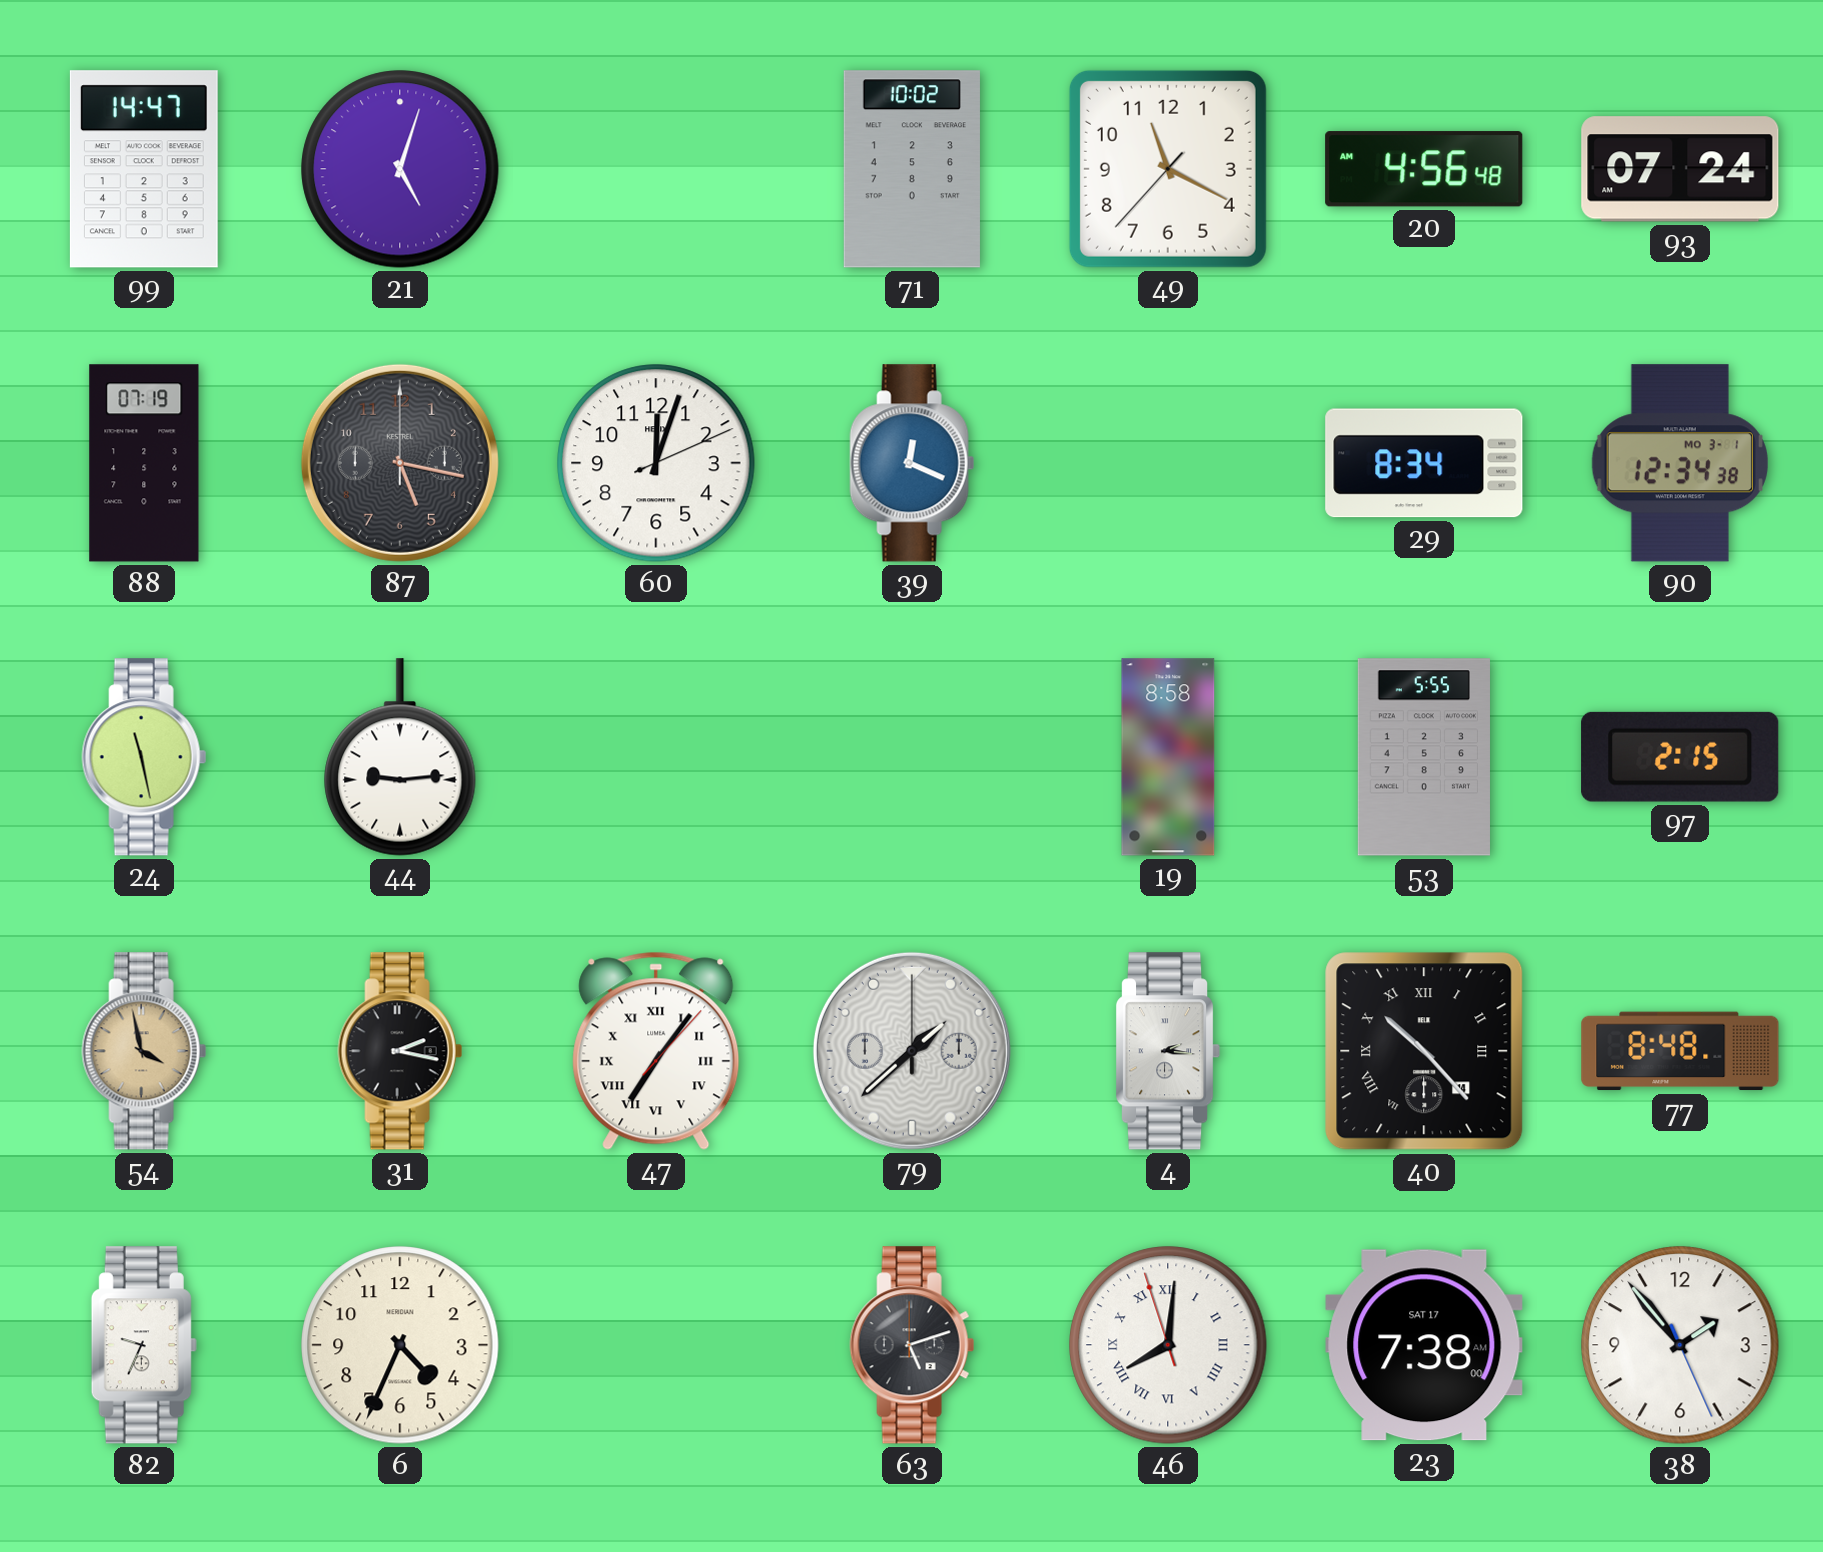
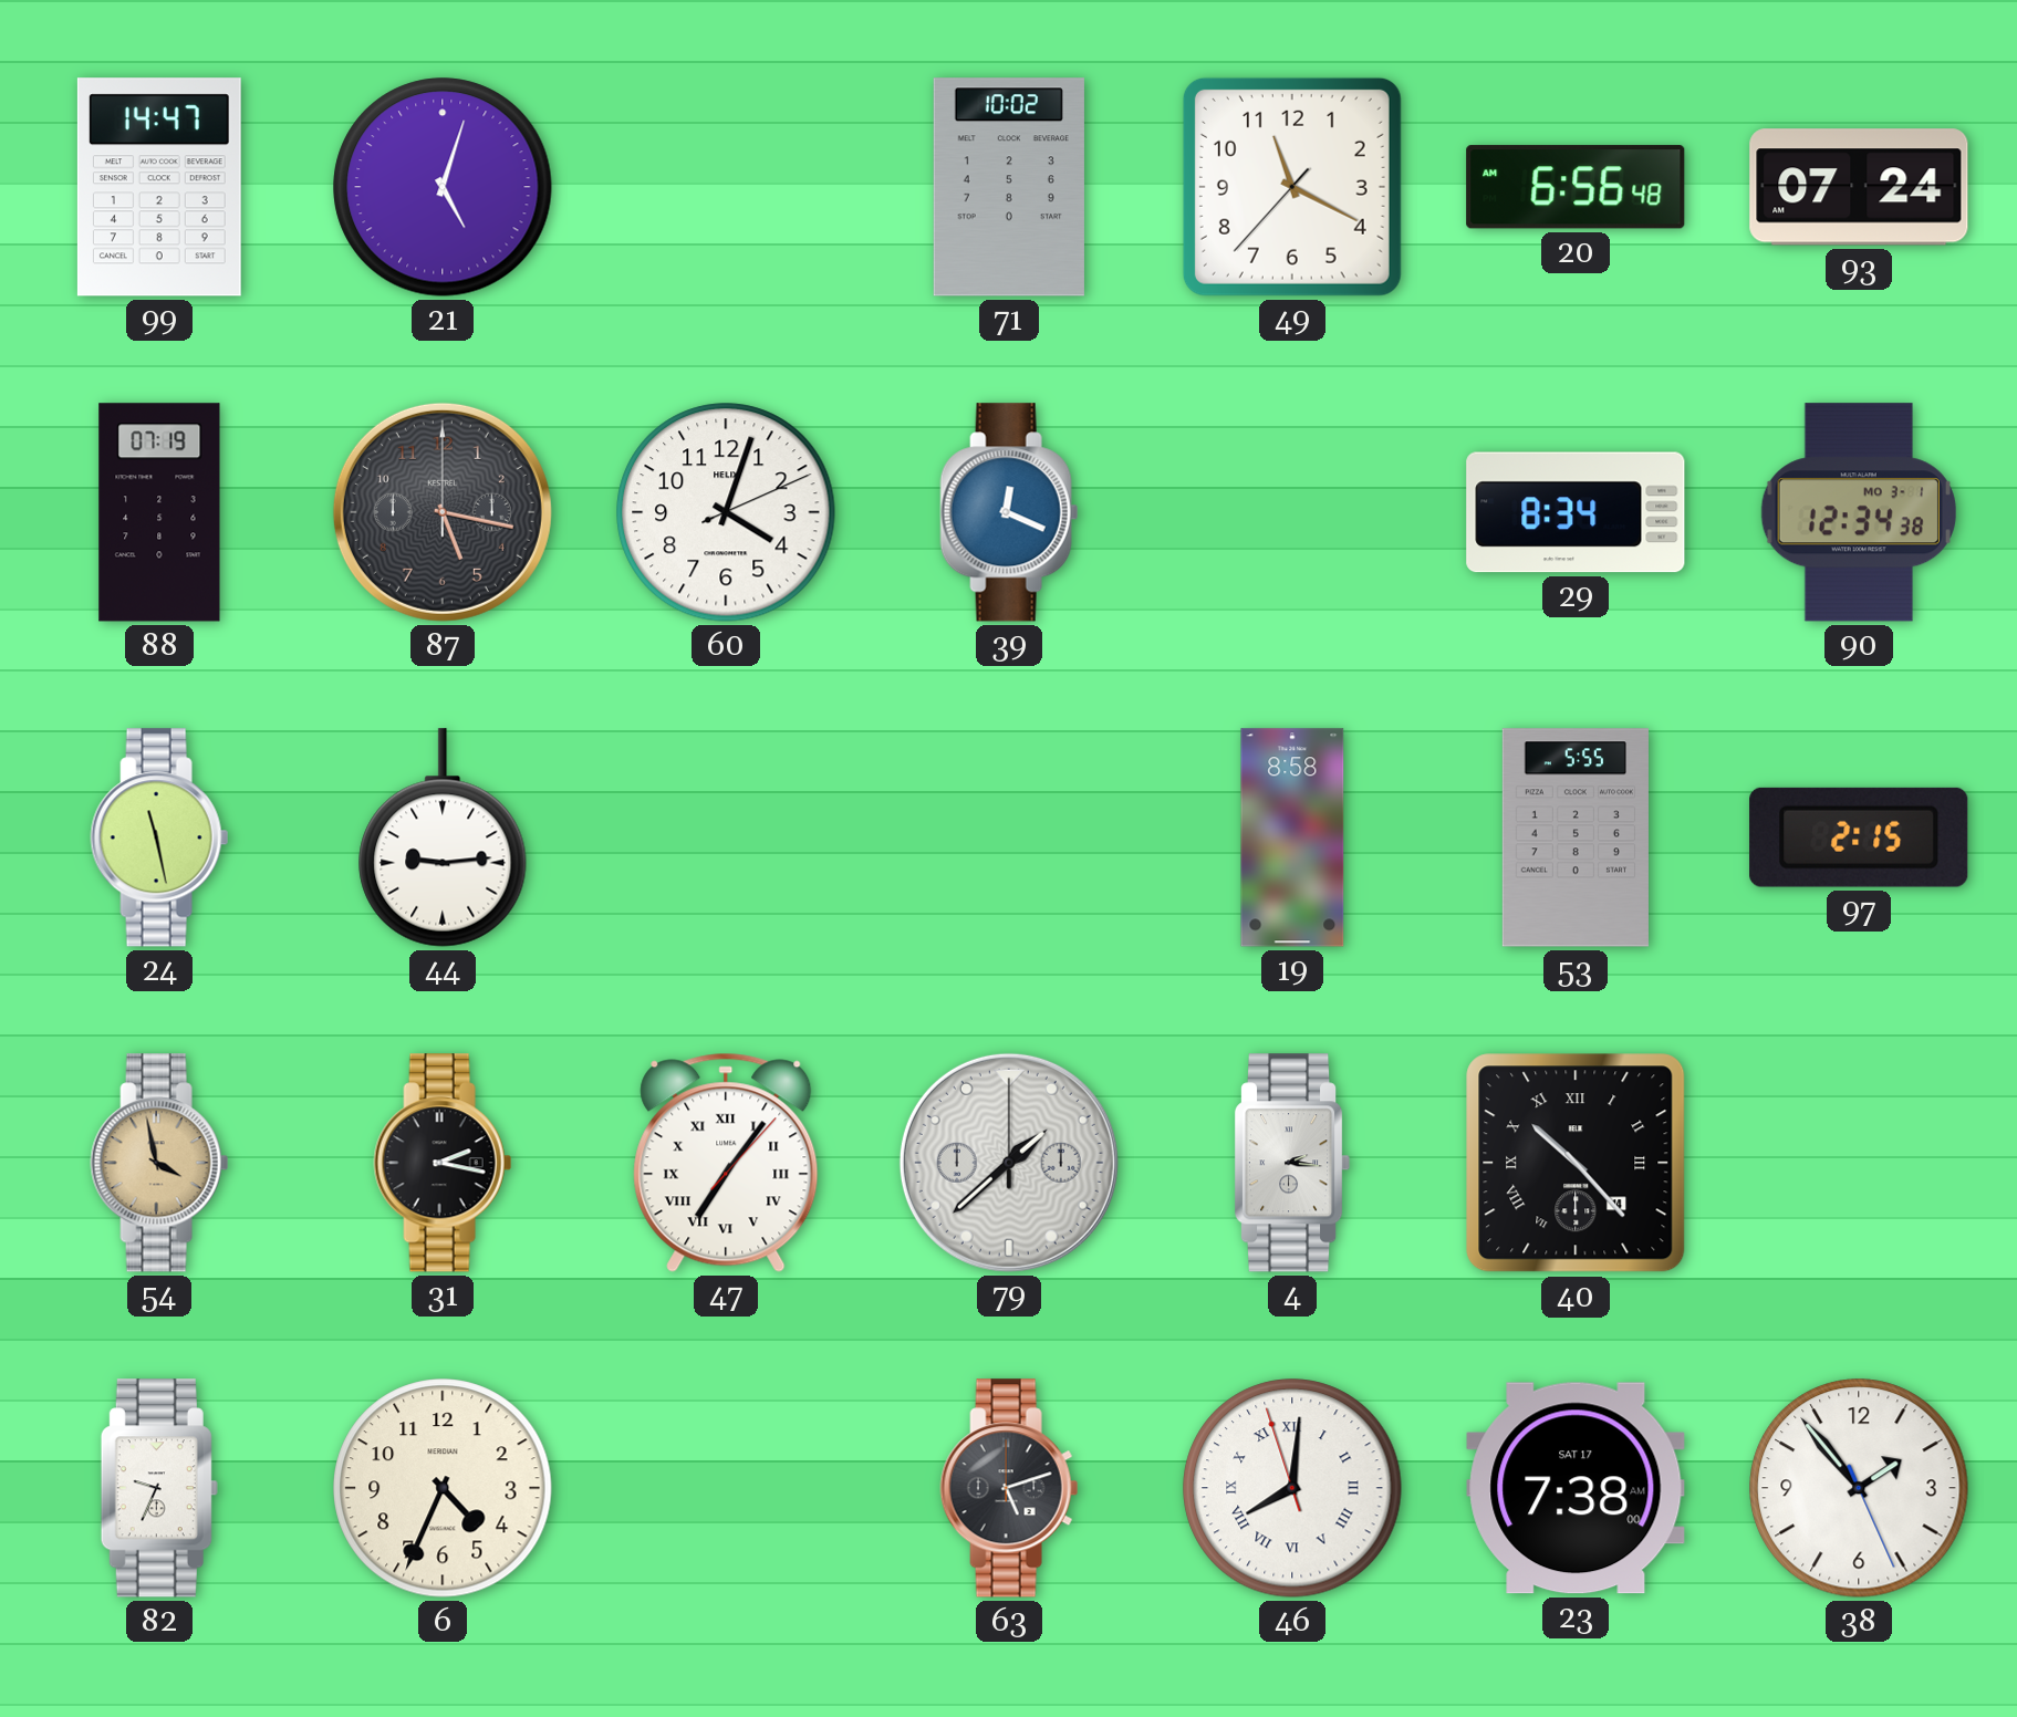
20: 4:56 -> 6:56 (1576, 187)
60: 12:03 -> 4:03 (726, 512)
77: 8:48 -> none (1680, 1051)
